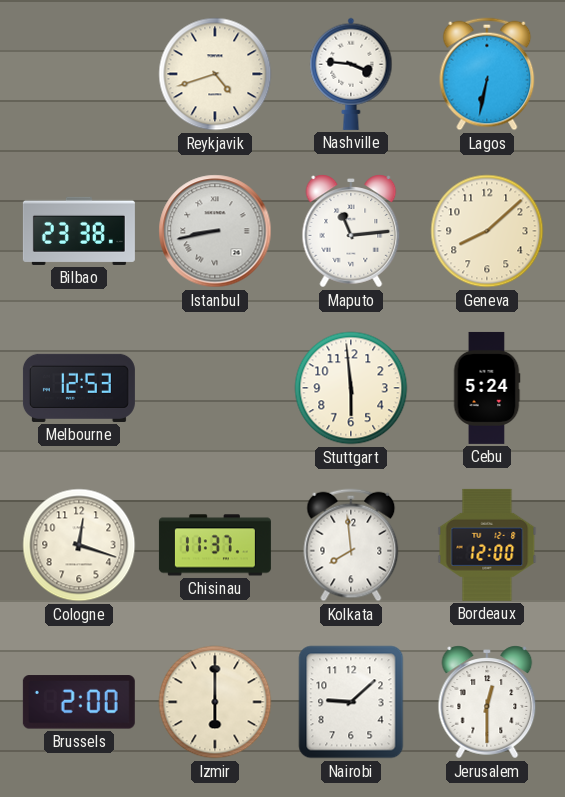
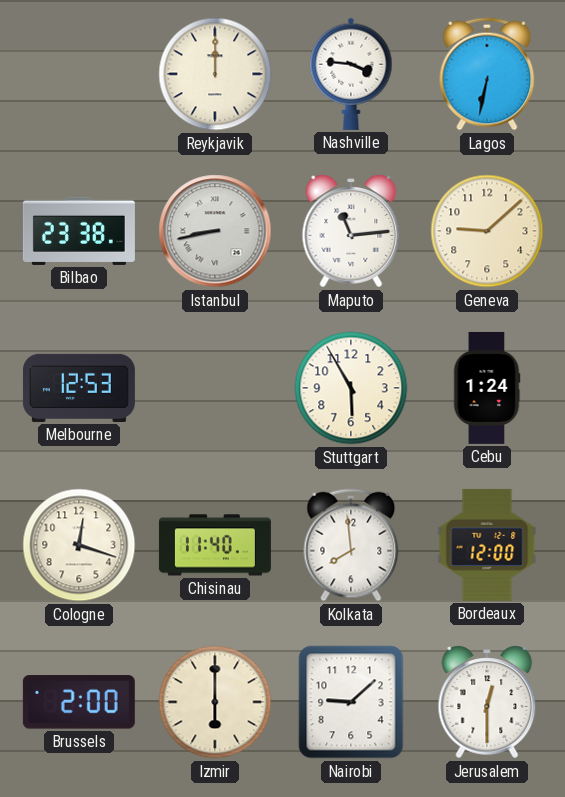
Reykjavik: 4:42 -> 12:00 (215, 74)
Geneva: 8:08 -> 9:08 (487, 231)
Stuttgart: 5:59 -> 5:55 (351, 388)
Cebu: 5:24 -> 1:24 (487, 388)
Chisinau: 11:37 -> 11:40 (215, 545)
